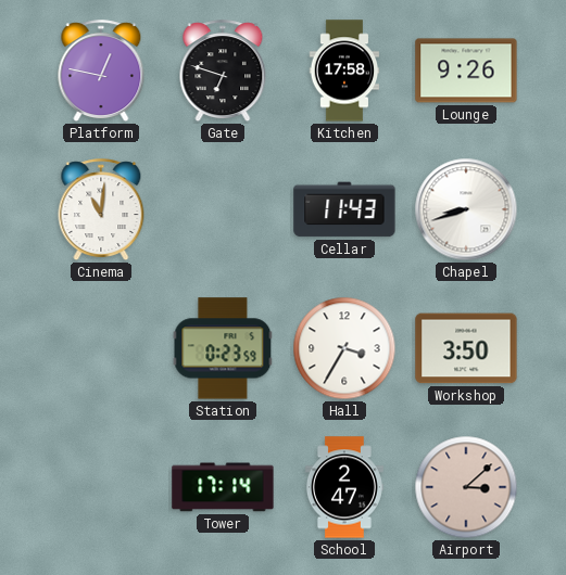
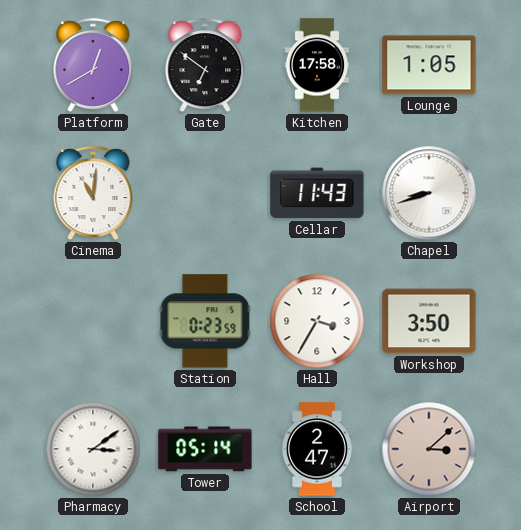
Platform: 12:47 -> 12:40 (93, 66)
Gate: 6:48 -> 6:51 (205, 66)
Lounge: 9:26 -> 1:05 (429, 65)
Pharmacy: none -> 3:09 (93, 449)
Tower: 17:14 -> 05:14 (205, 449)
